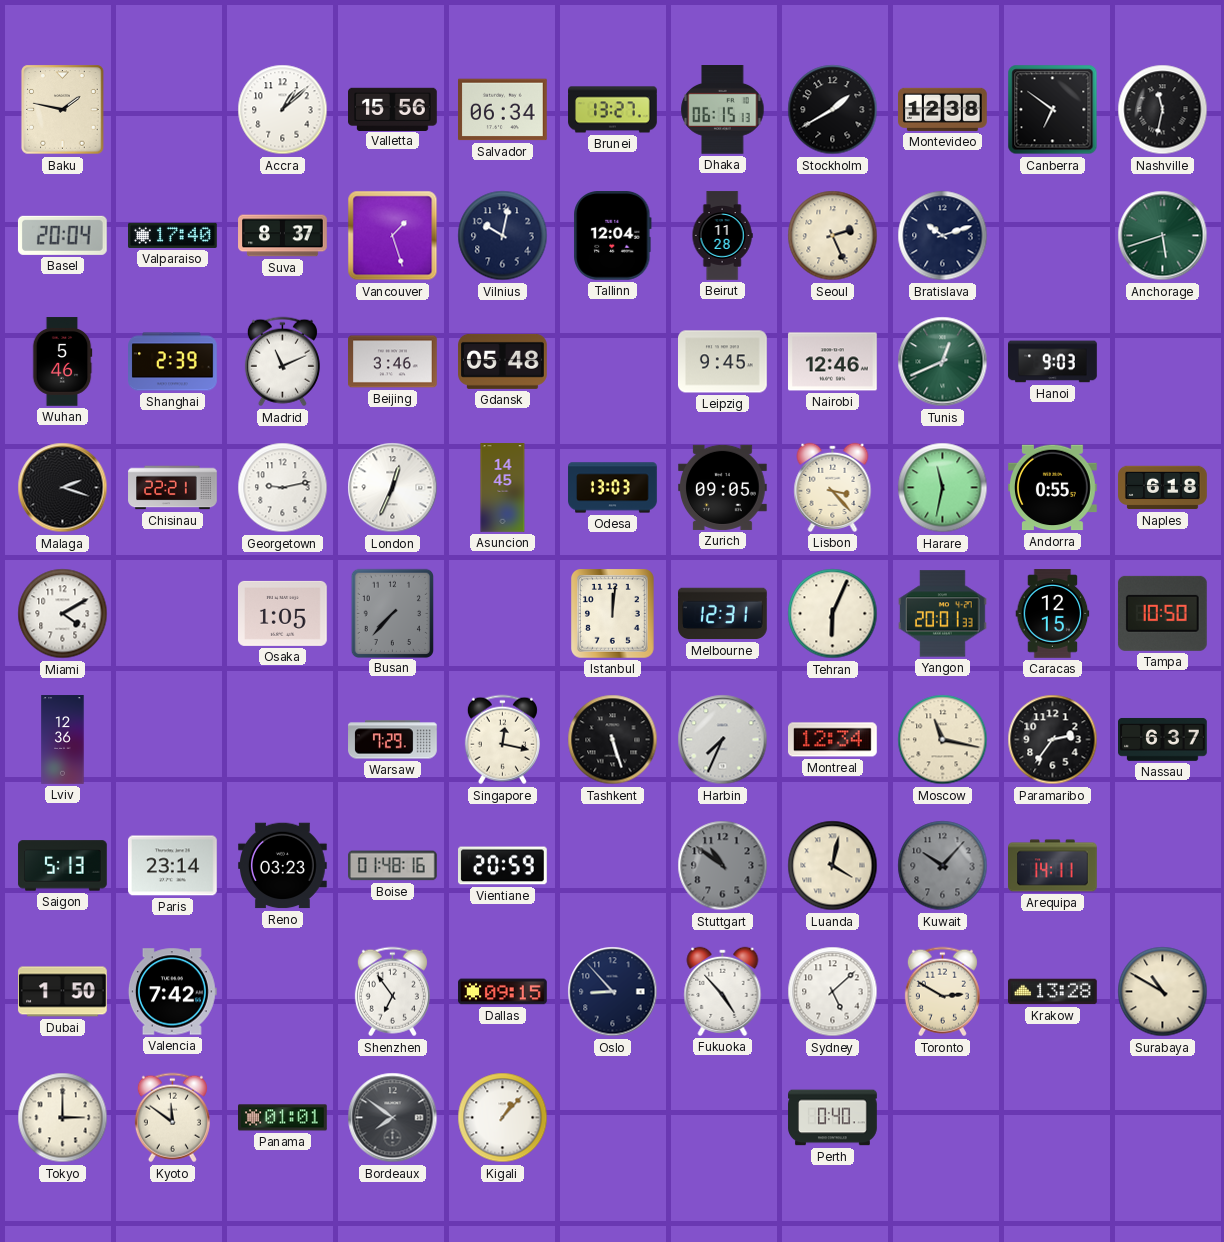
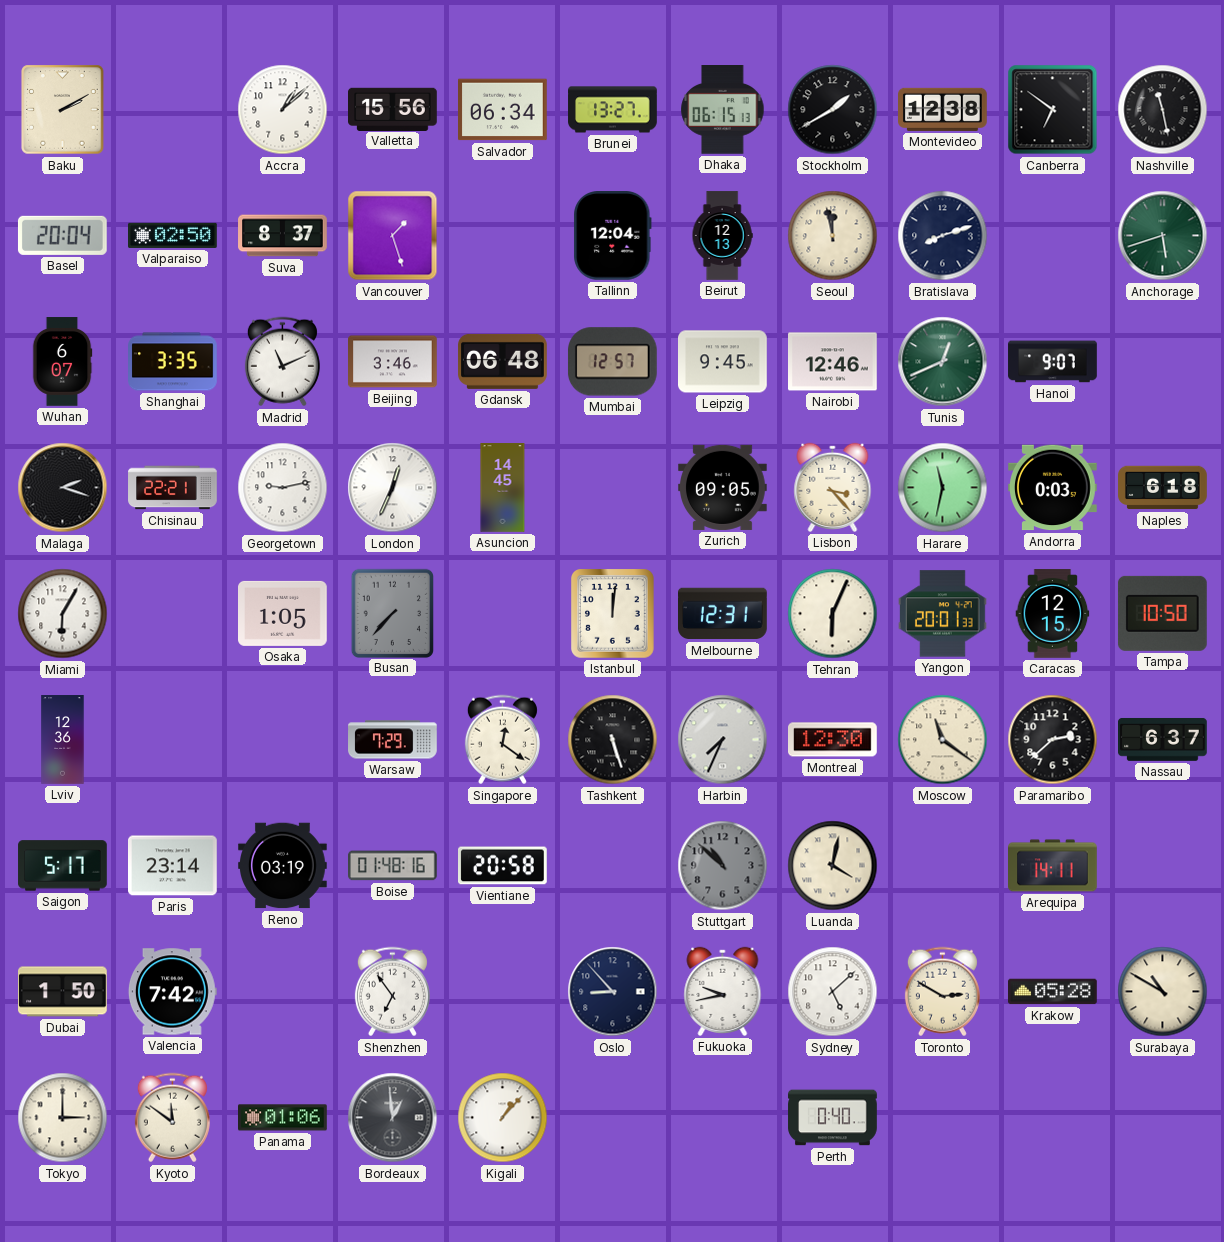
Baku: 1:47 -> 2:10 (63, 110)
Nashville: 11:32 -> 11:28 (1163, 110)
Valparaiso: 17:40 -> 02:50 (173, 235)
Vilnius: 10:02 -> none (503, 236)
Beirut: 11:28 -> 12:13 (722, 236)
Seoul: 2:26 -> 11:58 (833, 236)
Bratislava: 10:12 -> 8:12 (943, 236)
Wuhan: 5:46 -> 6:07 (62, 362)
Shanghai: 2:39 -> 3:35 (173, 362)
Gdansk: 05:48 -> 06:48 (503, 361)
Mumbai: none -> 12:57 (612, 362)
Hanoi: 9:03 -> 9:07 (1053, 362)
Odesa: 13:03 -> none (613, 488)
Andorra: 0:55 -> 0:03 (1053, 488)
Miami: 4:10 -> 6:05 (63, 614)
Singapore: 12:17 -> 12:21 (502, 740)
Montreal: 12:34 -> 12:30 (833, 740)
Moscow: 11:17 -> 11:21 (943, 740)
Paramaribo: 2:36 -> 2:38 (1053, 740)
Saigon: 5:13 -> 5:17 (63, 866)
Reno: 03:23 -> 03:19 (283, 866)
Vientiane: 20:59 -> 20:58 (503, 866)
Stuttgart: 10:51 -> 10:52 (723, 866)
Kuwait: 10:07 -> none (943, 866)
Dallas: 09:15 -> none (503, 992)
Fukuoka: 4:53 -> 9:43 (723, 991)
Krakow: 13:28 -> 05:28 (1053, 992)
Panama: 01:01 -> 01:06 (283, 1118)
Bordeaux: 7:51 -> 12:59 (393, 1118)
